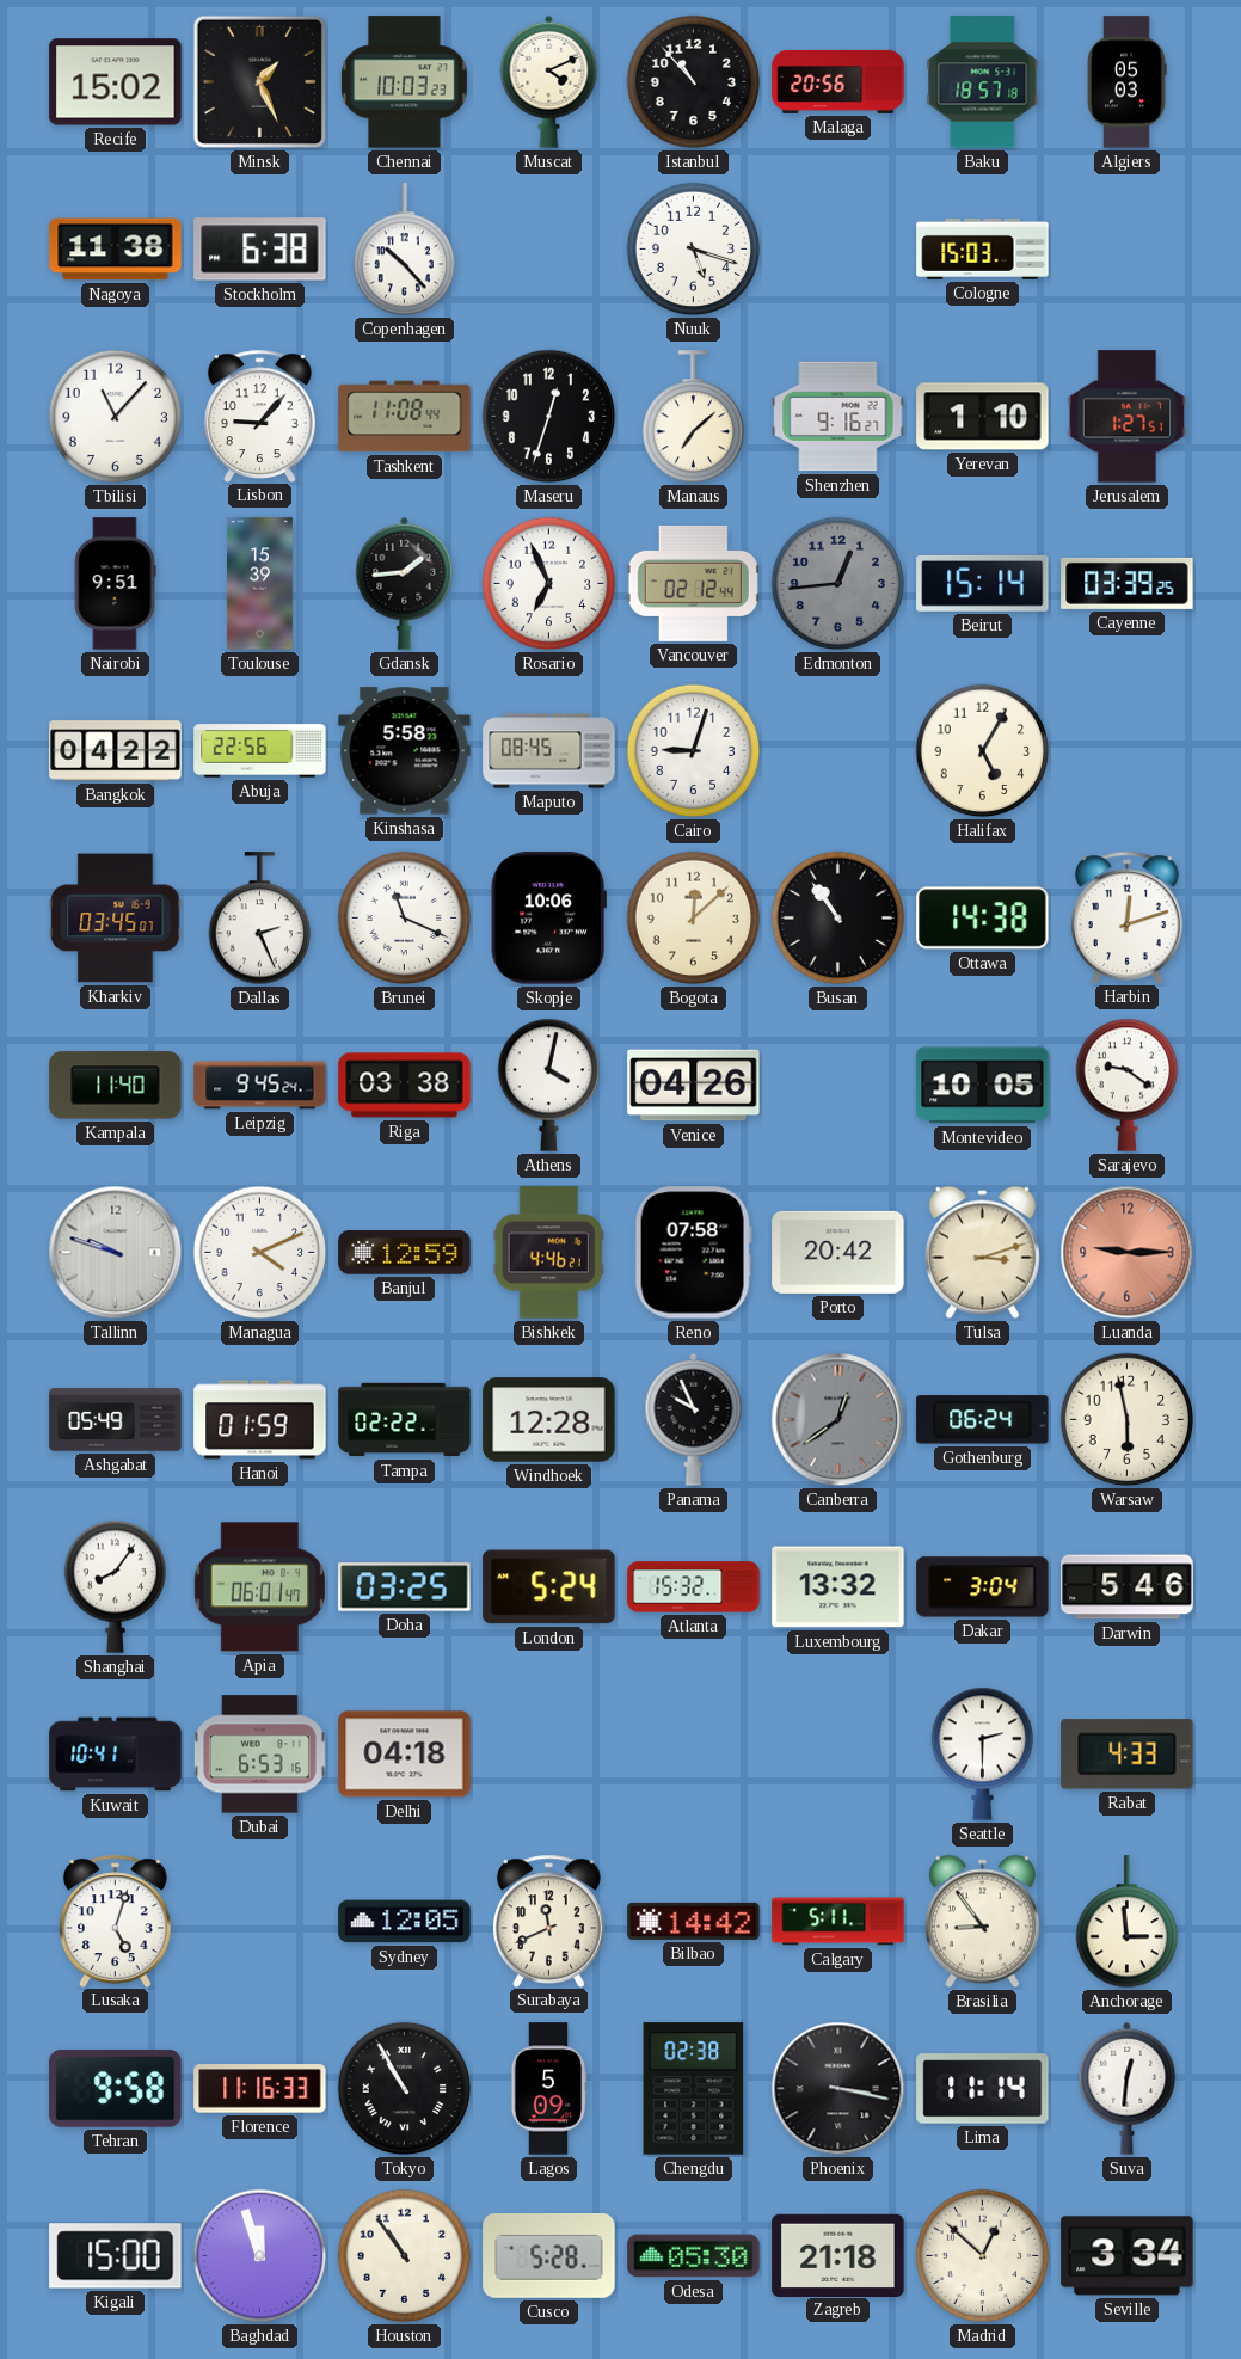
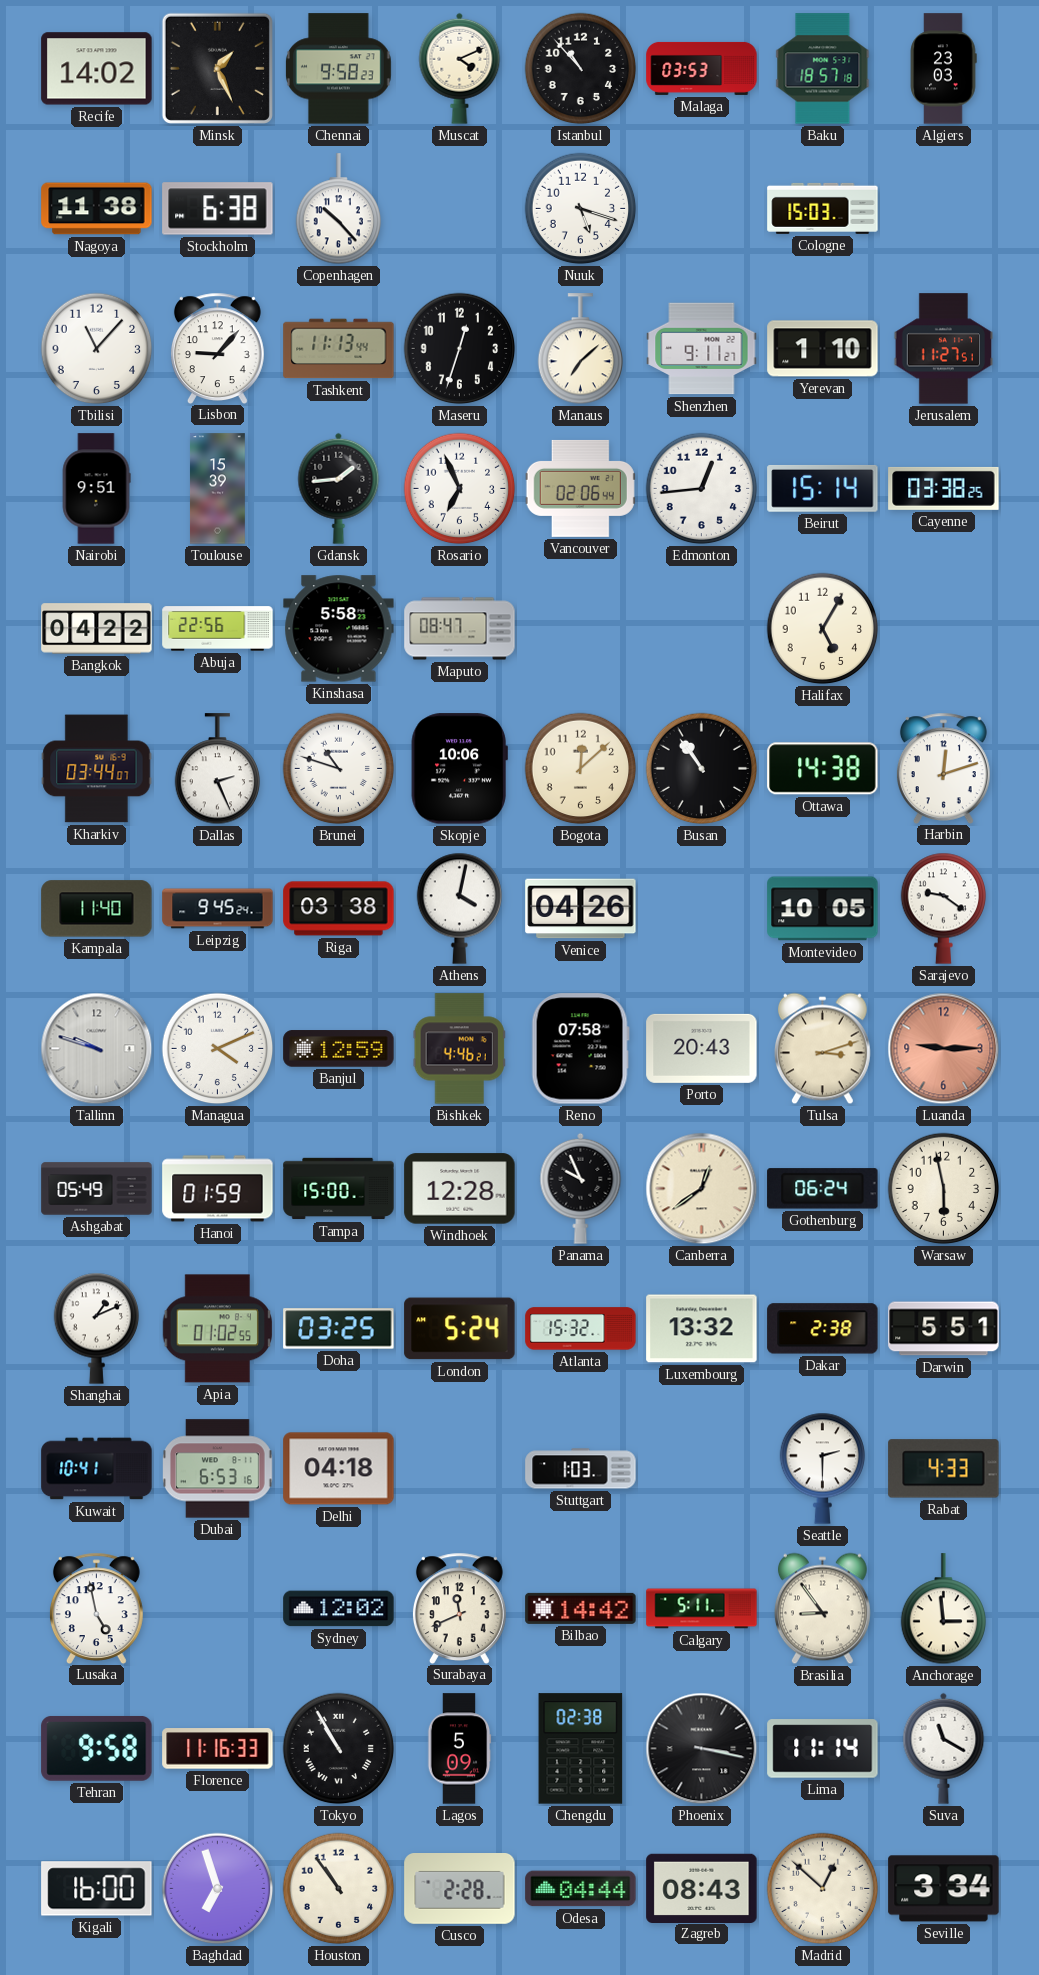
Recife: 15:02 -> 14:02 (97, 69)
Chennai: 10:03 -> 9:58 (338, 69)
Malaga: 20:56 -> 03:53 (702, 68)
Algiers: 05:03 -> 23:03 (943, 69)
Tashkent: 11:08 -> 11:13 (339, 349)
Shenzhen: 9:16 -> 9:11 (702, 349)
Jerusalem: 1:27 -> 11:27 (943, 349)
Vancouver: 02:12 -> 02:06 (580, 488)
Edmonton dial: grey -> white (702, 489)
Cayenne: 03:39 -> 03:38 (944, 488)
Maputo: 08:45 -> 08:47 (460, 629)
Cairo: 9:03 -> none (694, 751)
Kharkiv: 03:45 -> 03:44 (97, 769)
Brunei: 11:19 -> 10:48 (339, 769)
Porto: 20:42 -> 20:43 (702, 1048)
Tampa: 02:22 -> 15:00 (339, 1189)
Canberra dial: grey -> cream (702, 1189)
Shanghai: 8:06 -> 1:11 (97, 1328)
Apia: 06:01 -> 01:02 (217, 1329)
Dakar: 3:04 -> 2:38 (823, 1329)
Darwin: 5:46 -> 5:51 (944, 1329)
Stuttgart: none -> 1:03 (581, 1469)
Lusaka: 5:03 -> 4:58 (96, 1608)
Sydney: 12:05 -> 12:02 (339, 1609)
Suva: 12:31 -> 11:20 (944, 1748)
Kigali: 15:00 -> 16:00 (97, 1889)
Baghdad: 11:57 -> 6:57 (218, 1889)
Cusco: 5:28 -> 2:28 (460, 1889)
Odesa: 05:30 -> 04:44 (581, 1889)
Zagreb: 21:18 -> 08:43 (702, 1888)
